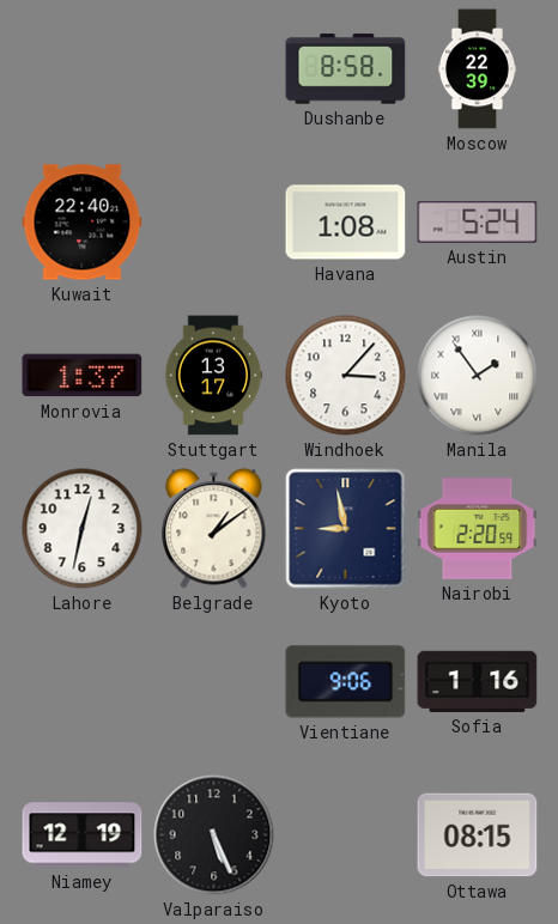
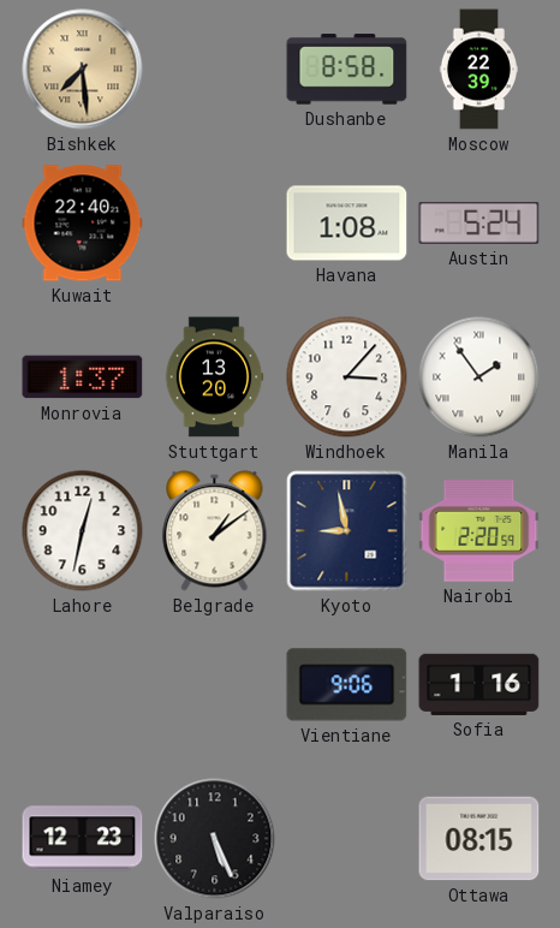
Bishkek: none -> 7:29 (83, 70)
Stuttgart: 13:17 -> 13:20 (214, 377)
Niamey: 12:19 -> 12:23 (83, 839)
